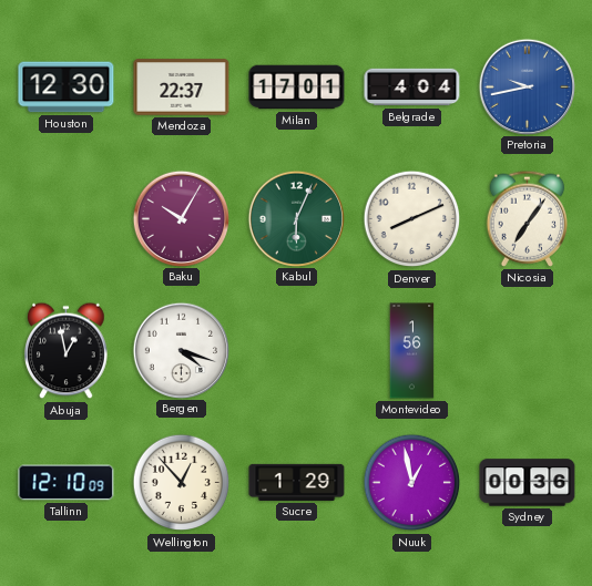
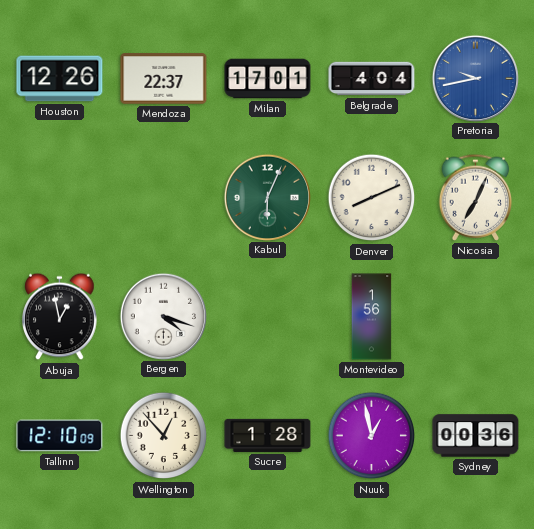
Houston: 12:30 -> 12:26 (60, 79)
Baku: 10:05 -> none (181, 218)
Nicosia: 7:06 -> 7:04 (476, 197)
Sucre: 1:29 -> 1:28 (268, 435)
